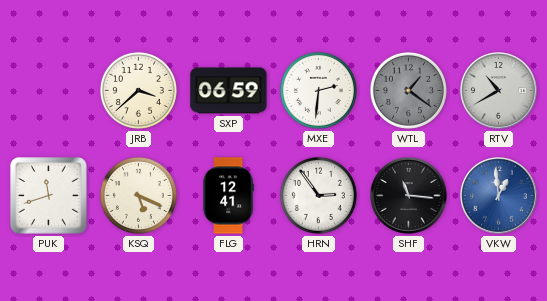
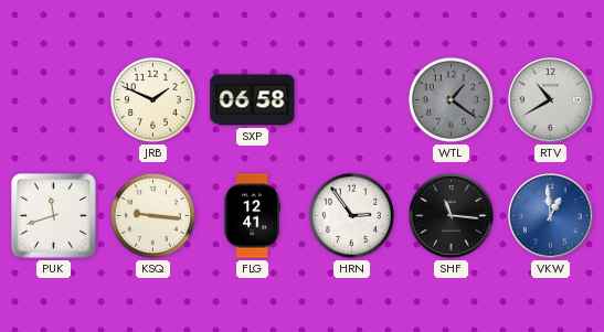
JRB: 3:38 -> 1:49 (152, 99)
SXP: 06:59 -> 06:58 (253, 100)
MXE: 2:31 -> none (318, 90)
KSQ: 5:19 -> 9:16 (152, 215)
